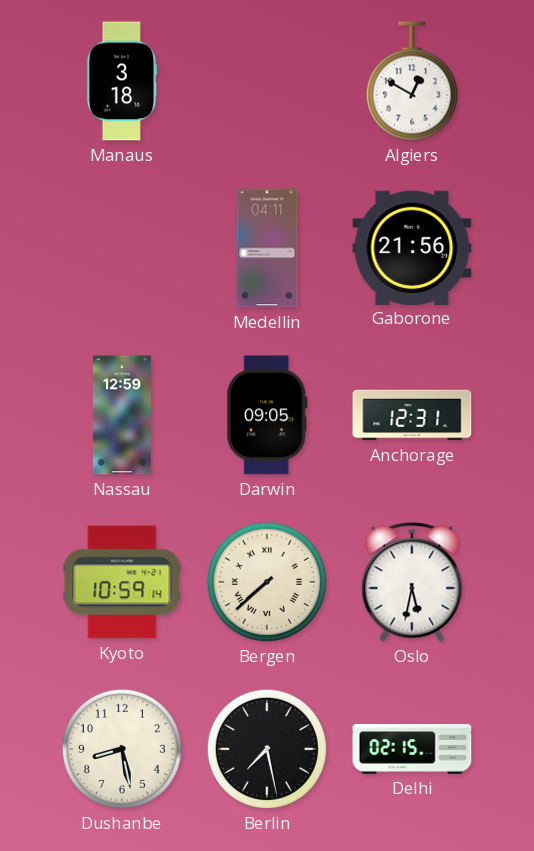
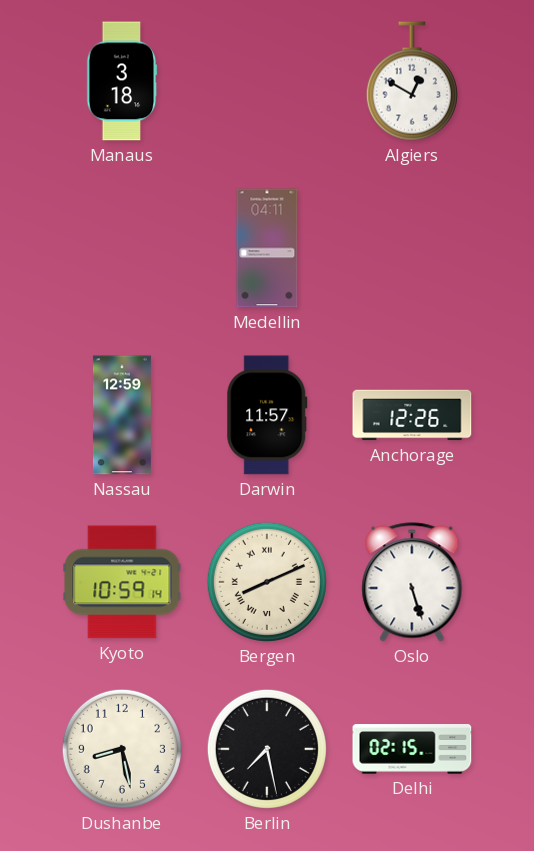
Gaborone: 21:56 -> none (412, 247)
Darwin: 09:05 -> 11:57 (267, 415)
Anchorage: 12:31 -> 12:26 (412, 415)
Bergen: 7:38 -> 8:11 (267, 582)
Oslo: 5:32 -> 5:27 (412, 582)
